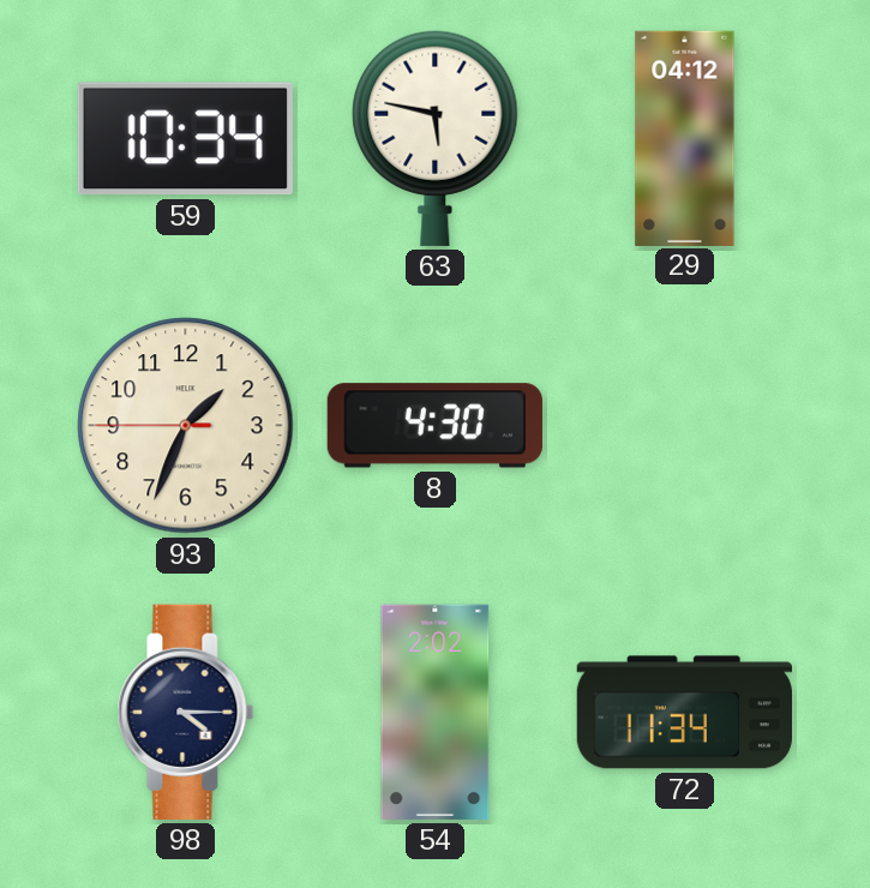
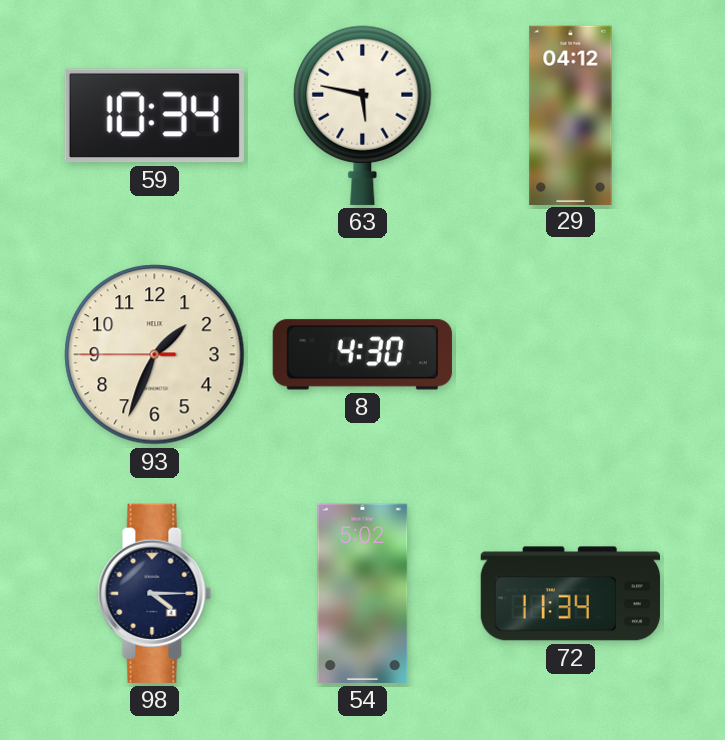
54: 2:02 -> 5:02 (363, 593)
